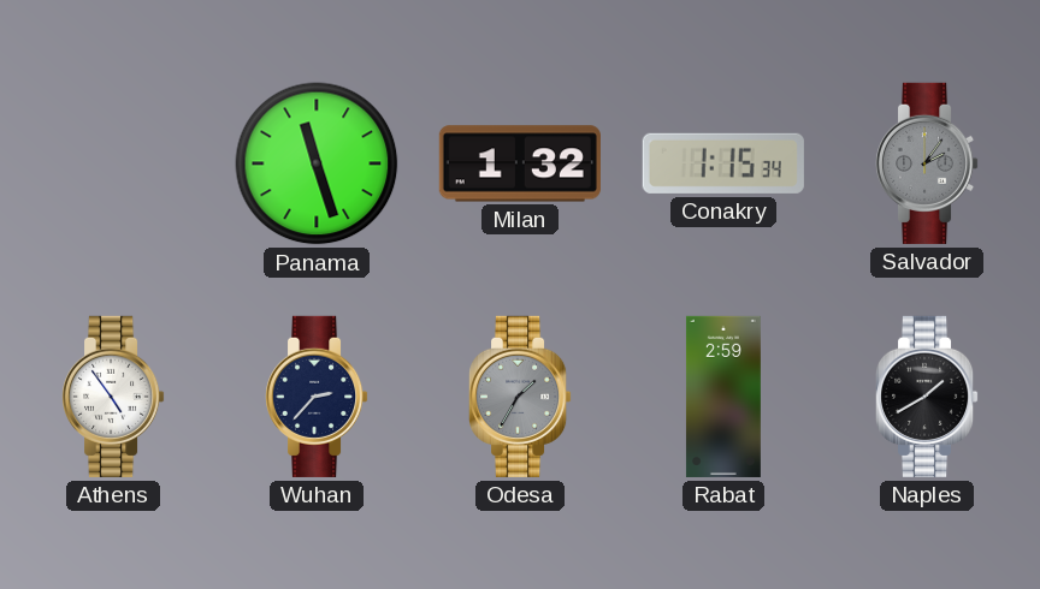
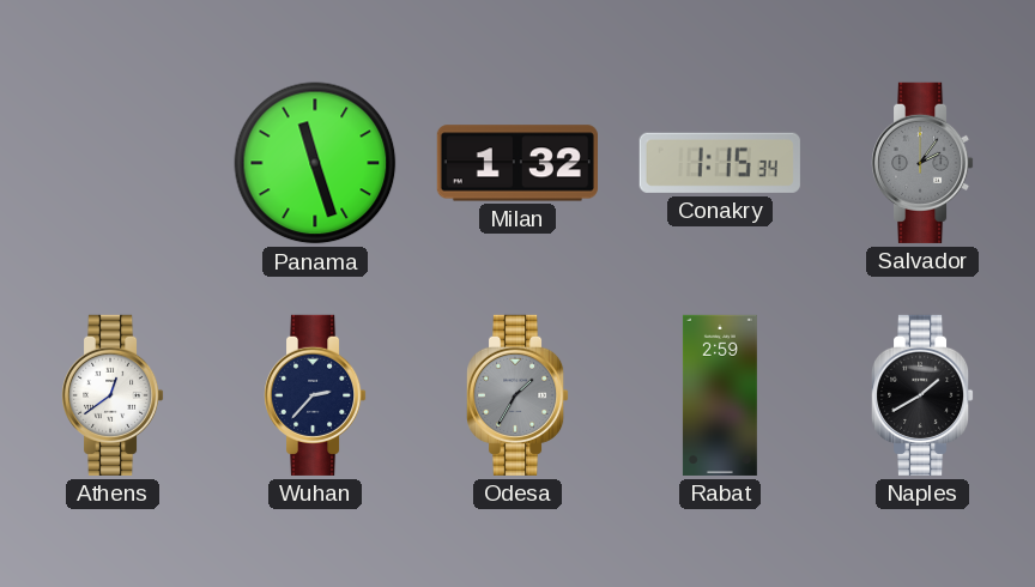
Athens: 4:54 -> 12:39 (113, 395)
